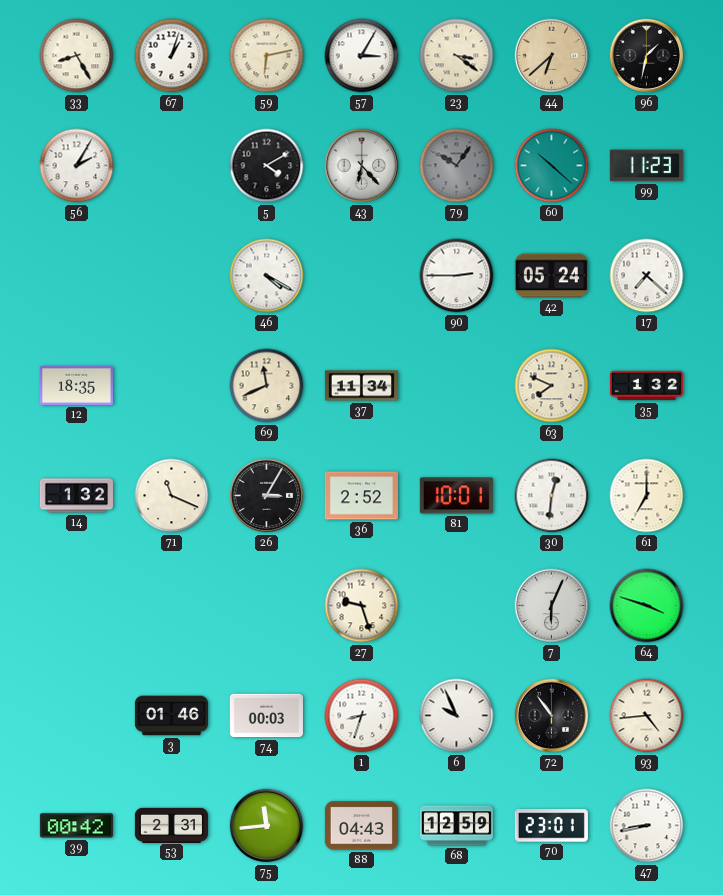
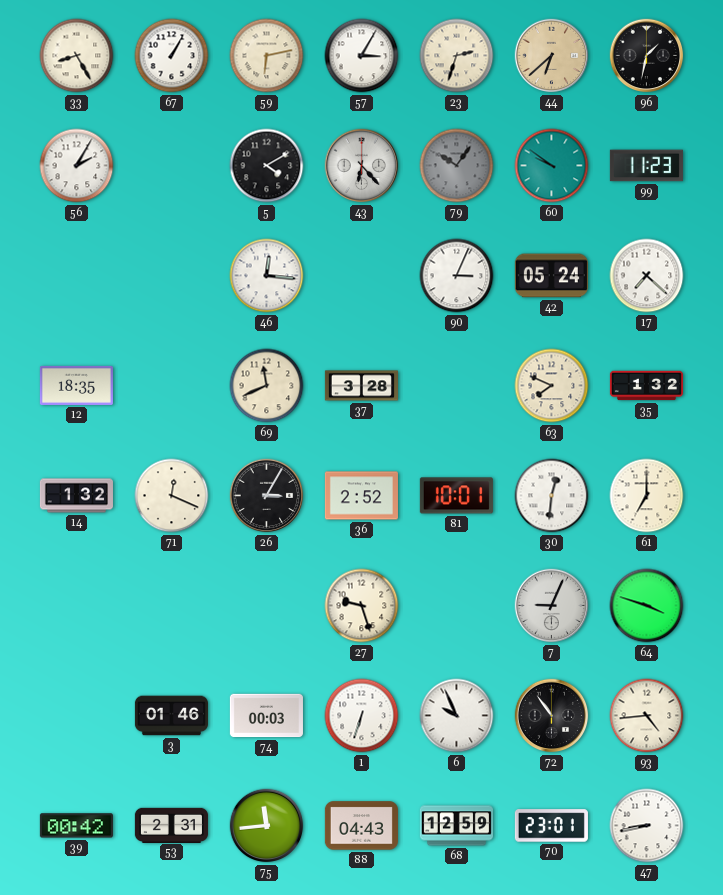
67: 1:03 -> 1:05 (172, 56)
23: 3:21 -> 2:33 (457, 56)
60: 10:22 -> 9:51 (552, 166)
46: 4:20 -> 12:16 (267, 276)
90: 2:45 -> 3:04 (457, 276)
37: 11:34 -> 3:28 (361, 386)
71: 11:19 -> 12:19 (172, 496)
7: 6:04 -> 9:04 (552, 606)
1: 8:33 -> 6:33 (362, 716)
